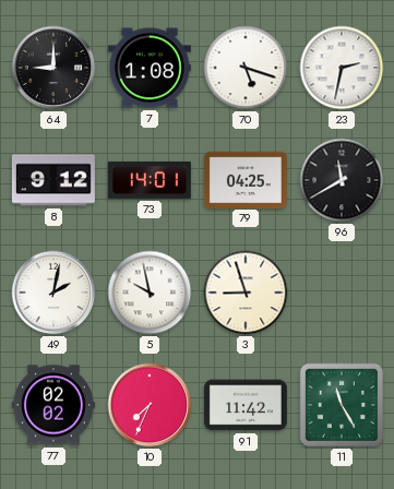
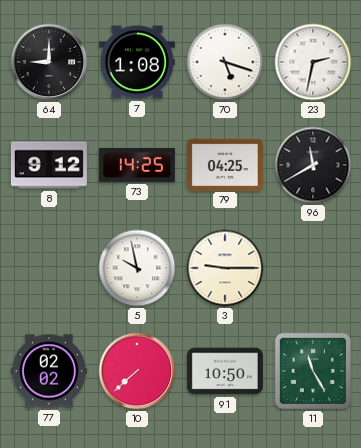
73: 14:01 -> 14:25 (137, 165)
49: 2:02 -> none (53, 293)
3: 8:57 -> 9:15 (225, 268)
10: 7:34 -> 7:38 (137, 371)
91: 11:42 -> 10:50 (225, 371)
